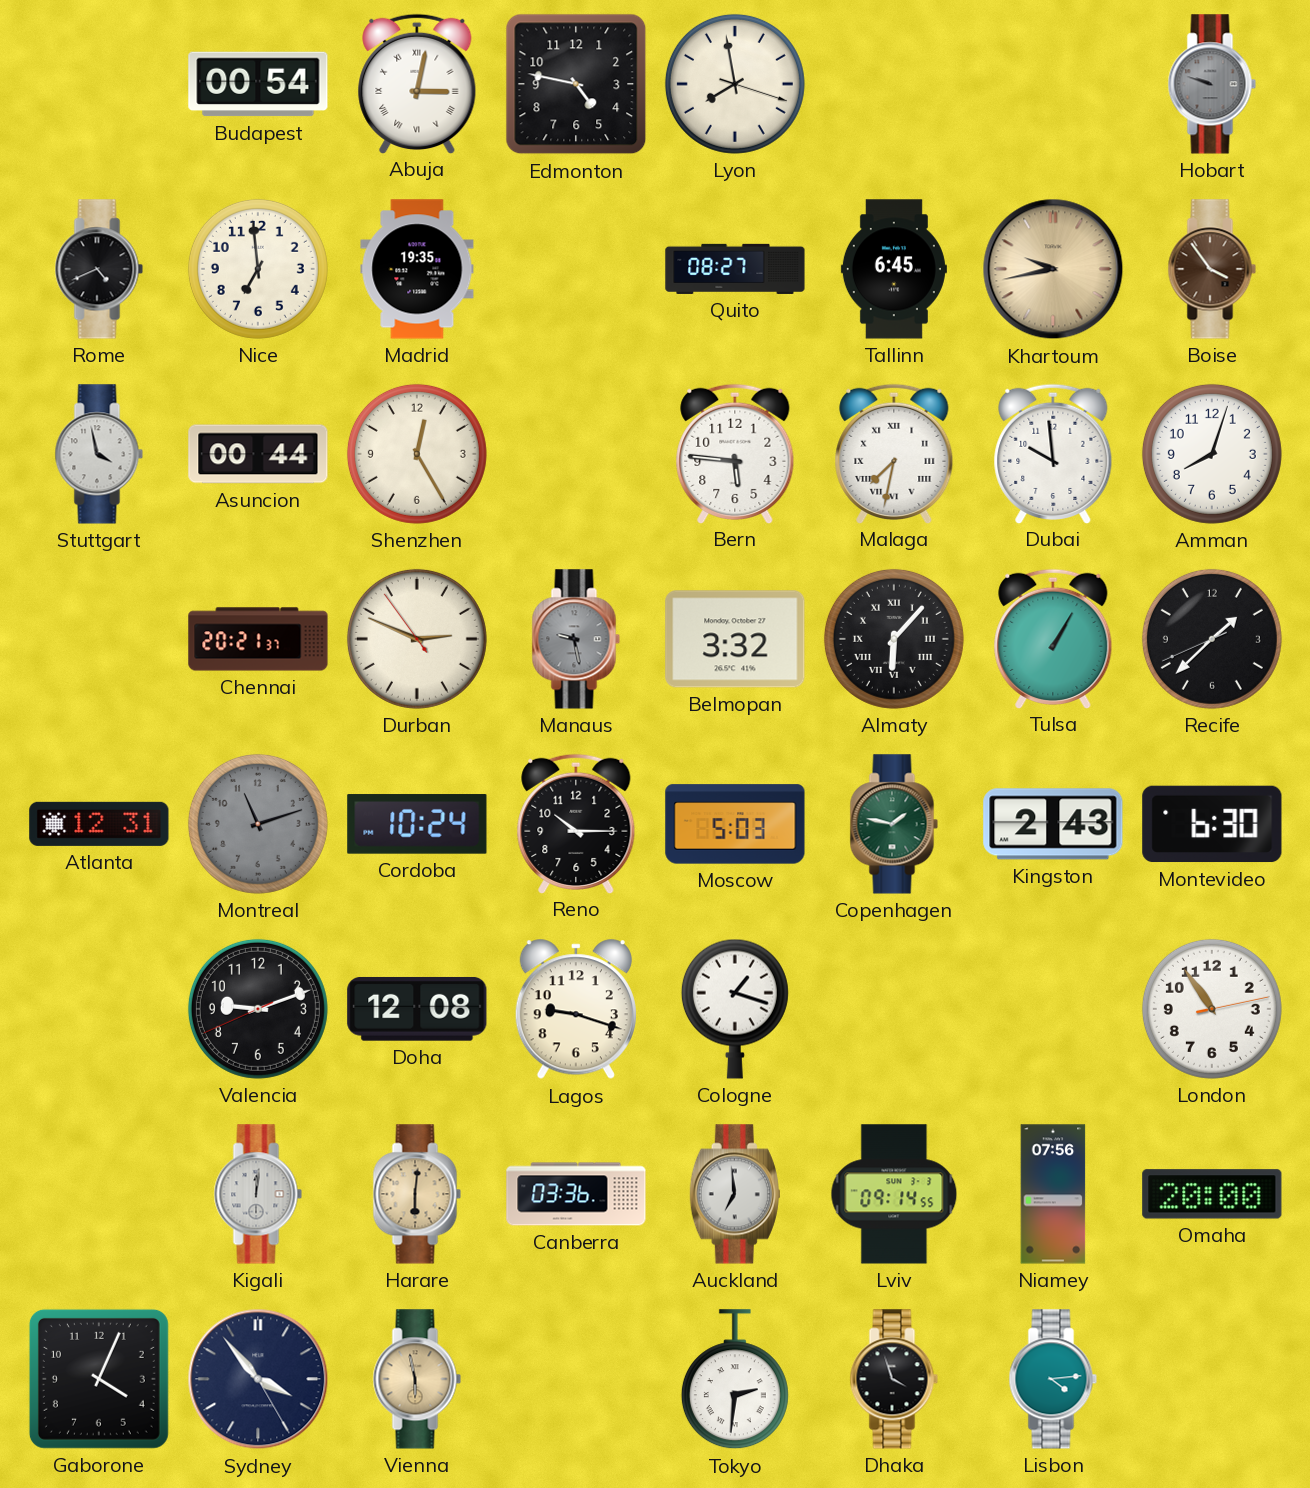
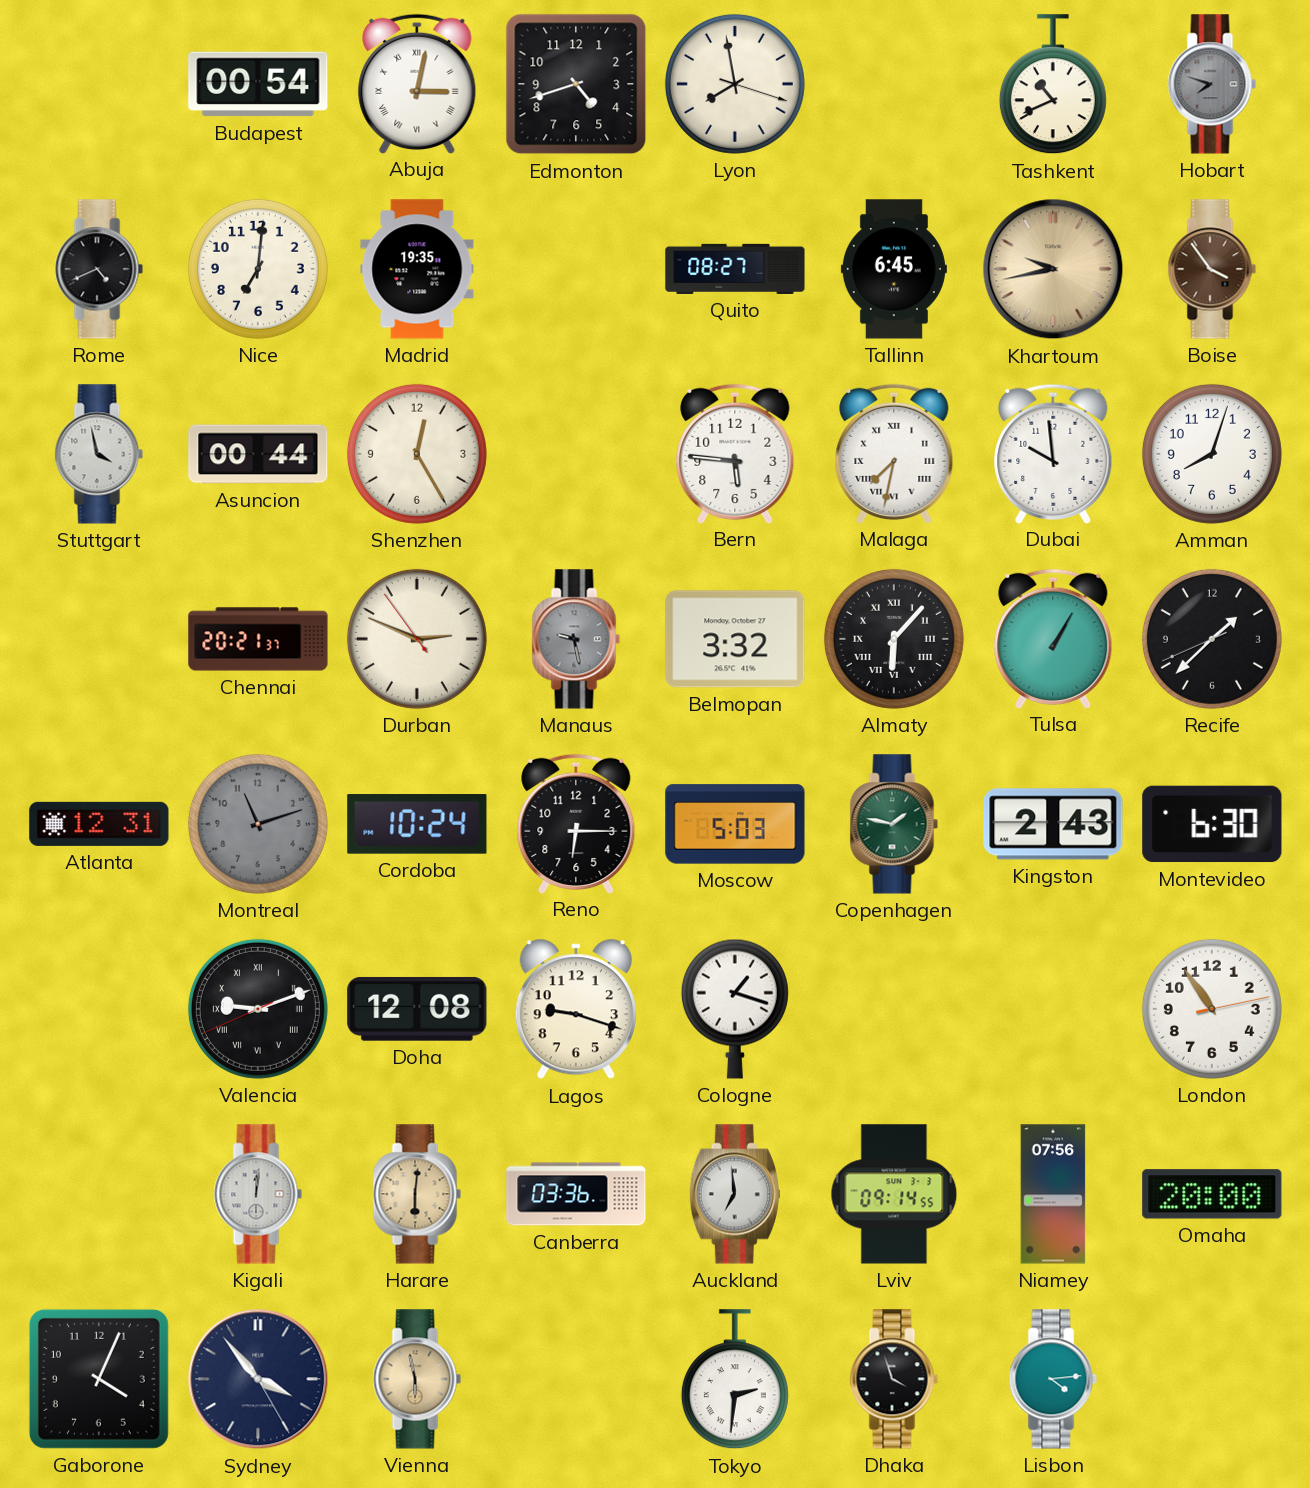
Edmonton: 4:47 -> 4:42 (576, 84)
Tashkent: none -> 10:41 (1053, 85)
Hobart: 9:48 -> 7:48 (1212, 84)
Nice: 6:59 -> 7:01 (258, 269)
Reno: 10:15 -> 6:15 (576, 823)
Valencia numerals: Arabic -> Roman (258, 1009)
